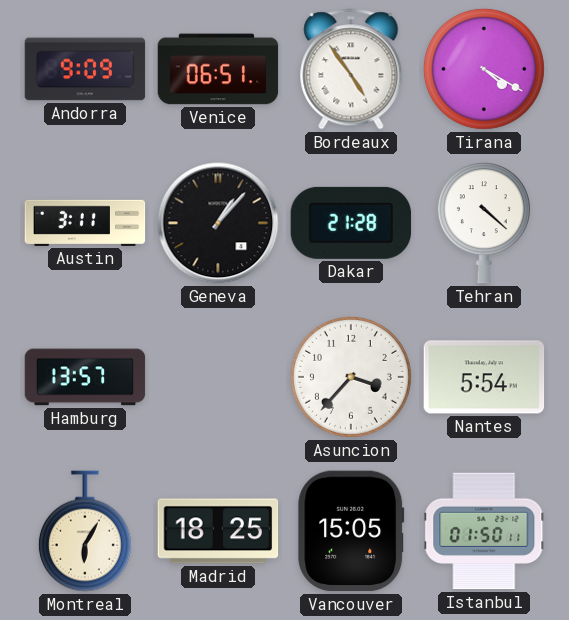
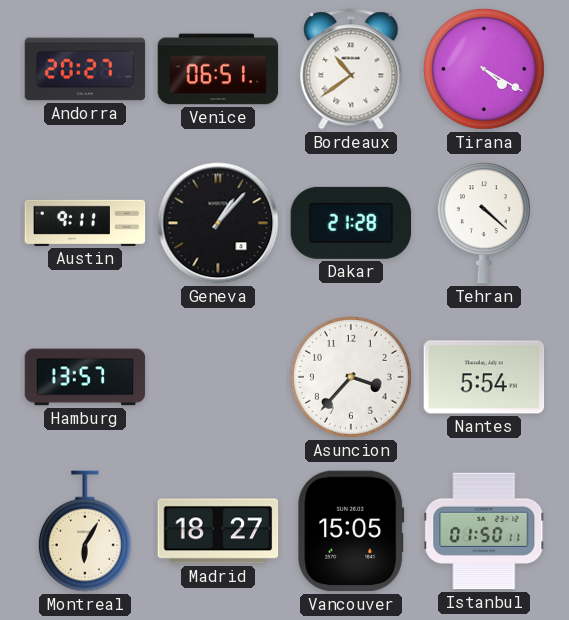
Andorra: 9:09 -> 20:27 (85, 69)
Bordeaux: 4:54 -> 10:39 (351, 69)
Austin: 3:11 -> 9:11 (85, 223)
Madrid: 18:25 -> 18:27 (218, 531)
